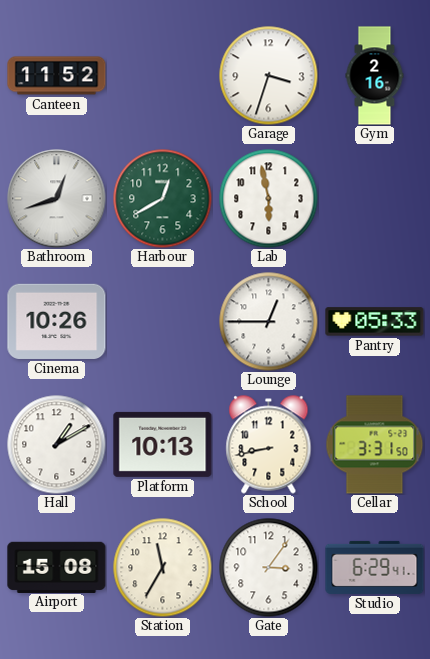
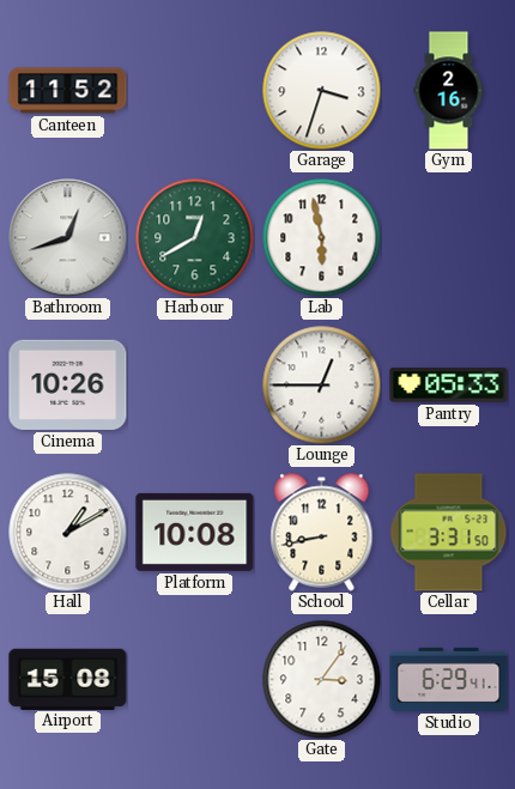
Platform: 10:13 -> 10:08 (195, 532)
Station: 11:35 -> none (163, 568)
